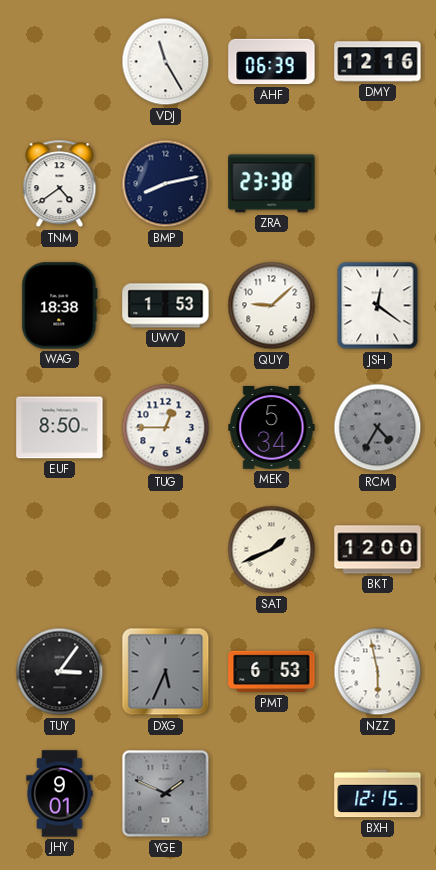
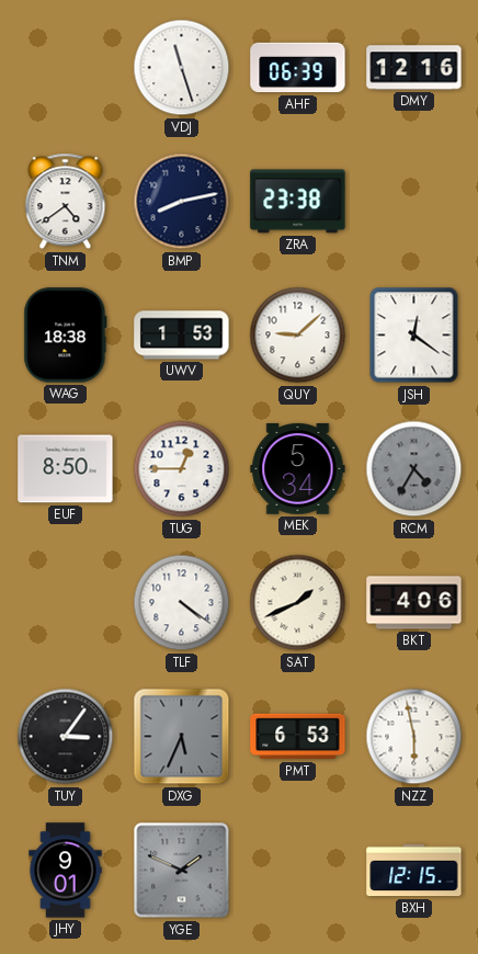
VDJ: 11:25 -> 11:27 (182, 68)
TLF: none -> 4:21 (182, 603)
BKT: 12:00 -> 4:06 (414, 603)
